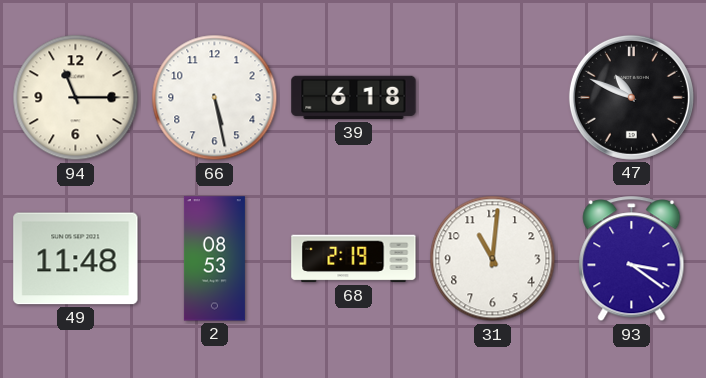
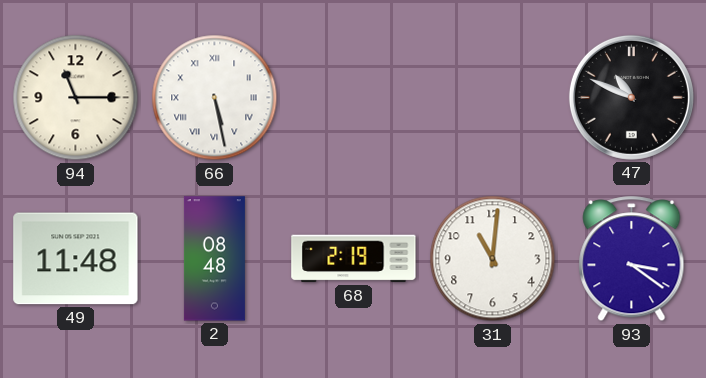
66 numerals: Arabic -> Roman (215, 98)
39: 6:18 -> none (354, 98)
2: 08:53 -> 08:48 (214, 259)
